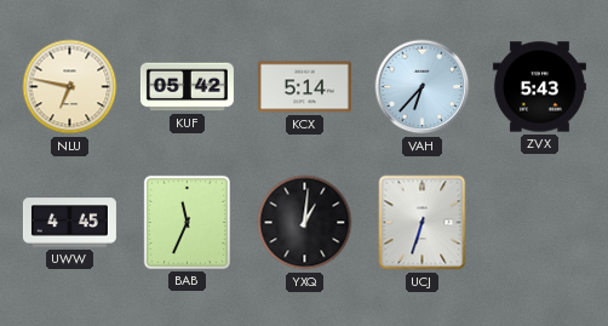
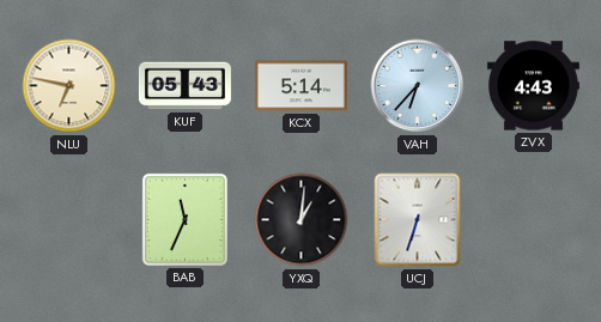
KUF: 05:42 -> 05:43 (184, 86)
ZVX: 5:43 -> 4:43 (533, 86)
UWW: 4:45 -> none (69, 223)
